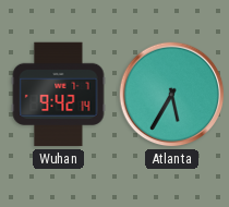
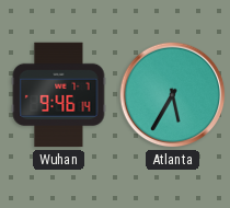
Wuhan: 9:42 -> 9:46 (59, 95)
